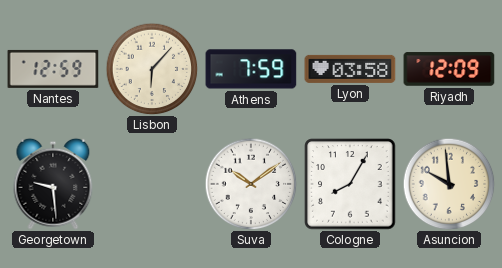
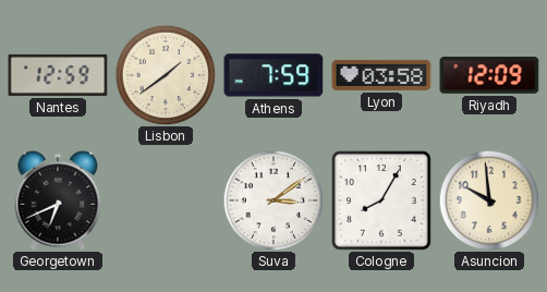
Lisbon: 6:07 -> 1:39 (166, 75)
Georgetown: 9:29 -> 6:41 (58, 200)
Suva: 10:09 -> 3:09 (273, 200)
